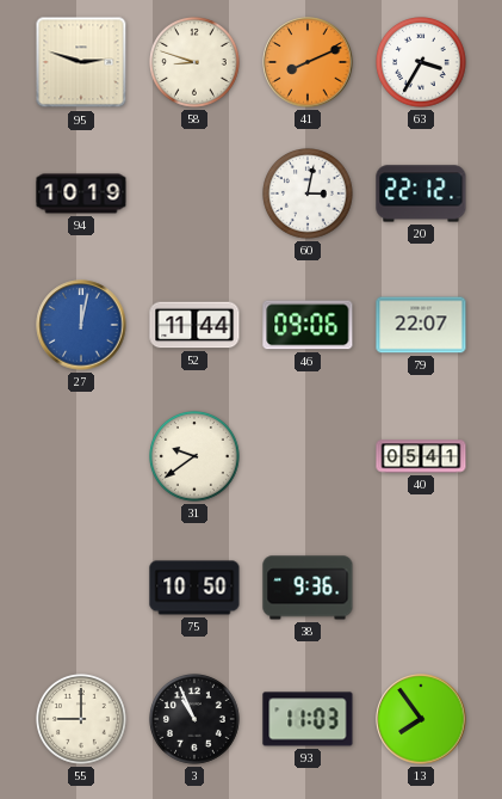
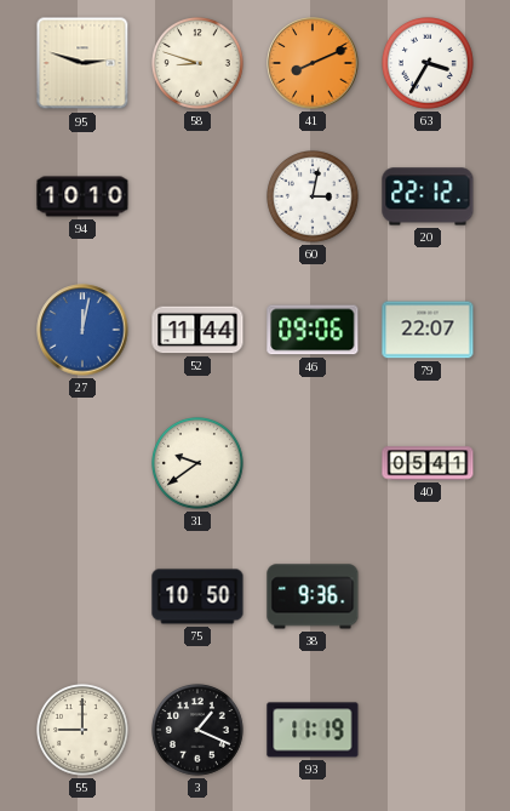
94: 10:19 -> 10:10 (82, 196)
3: 10:56 -> 1:19 (199, 731)
93: 11:03 -> 11:19 (313, 730)
13: 7:54 -> none (421, 719)
